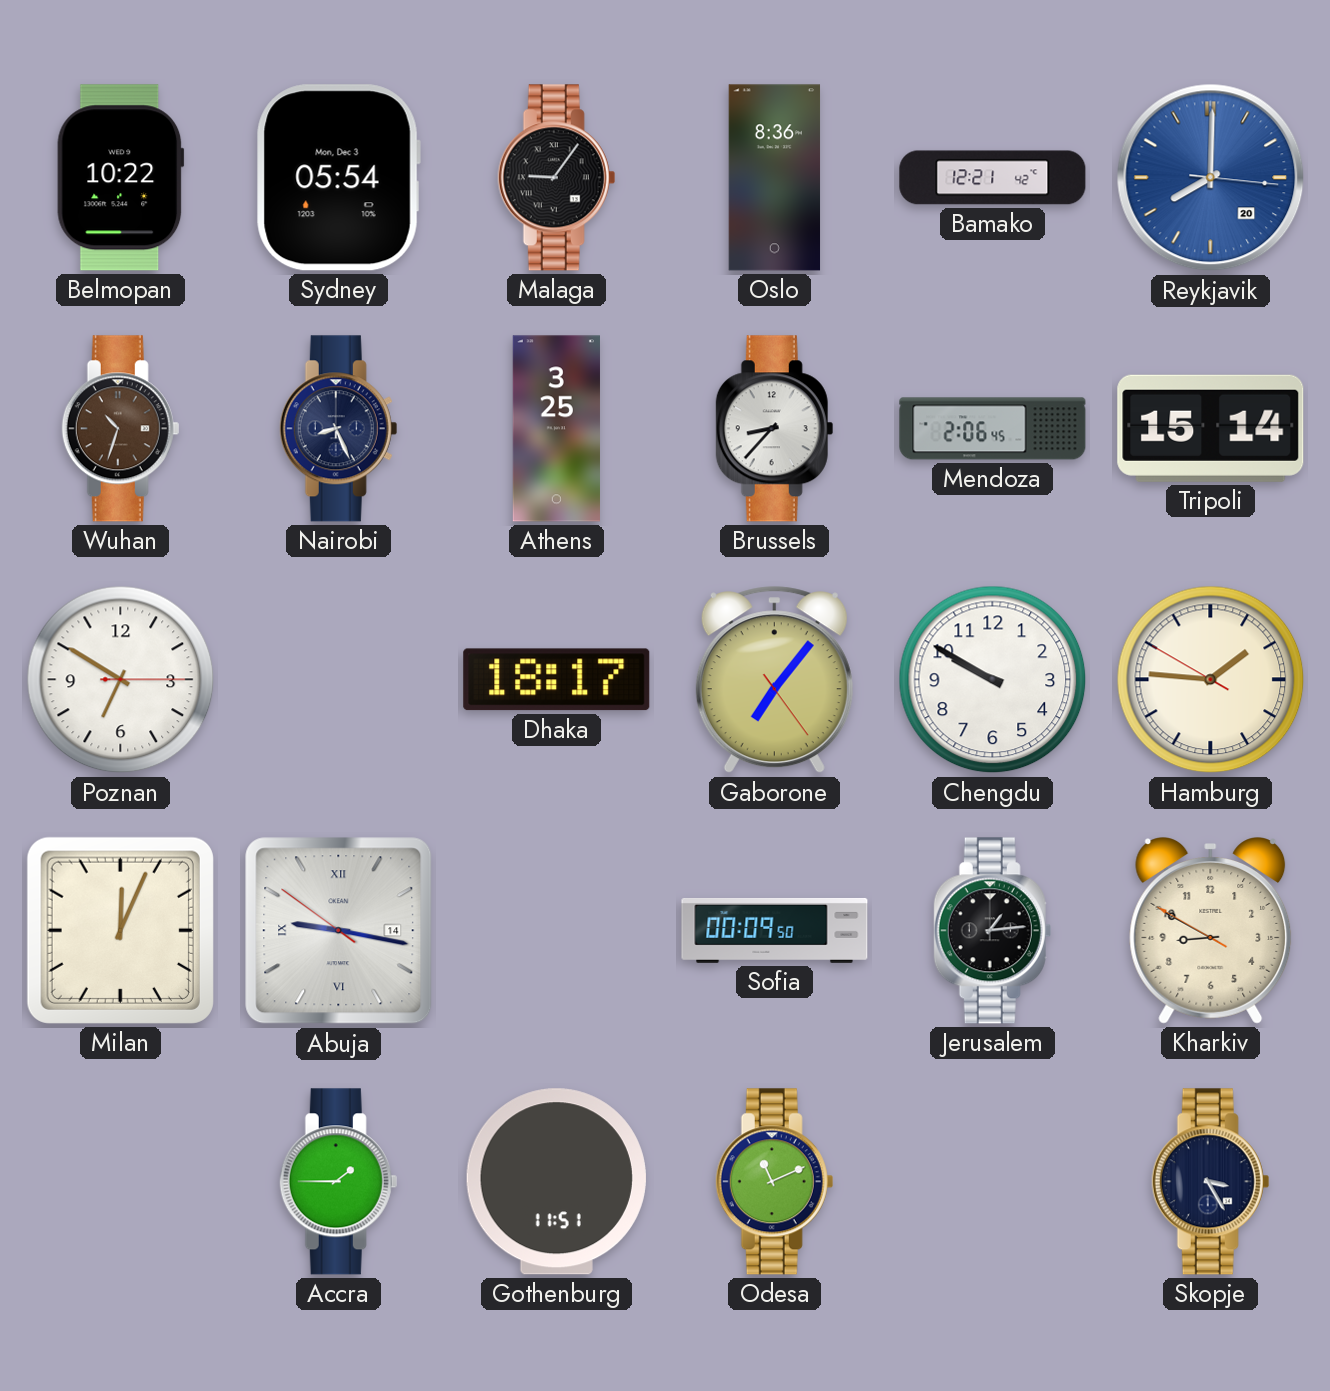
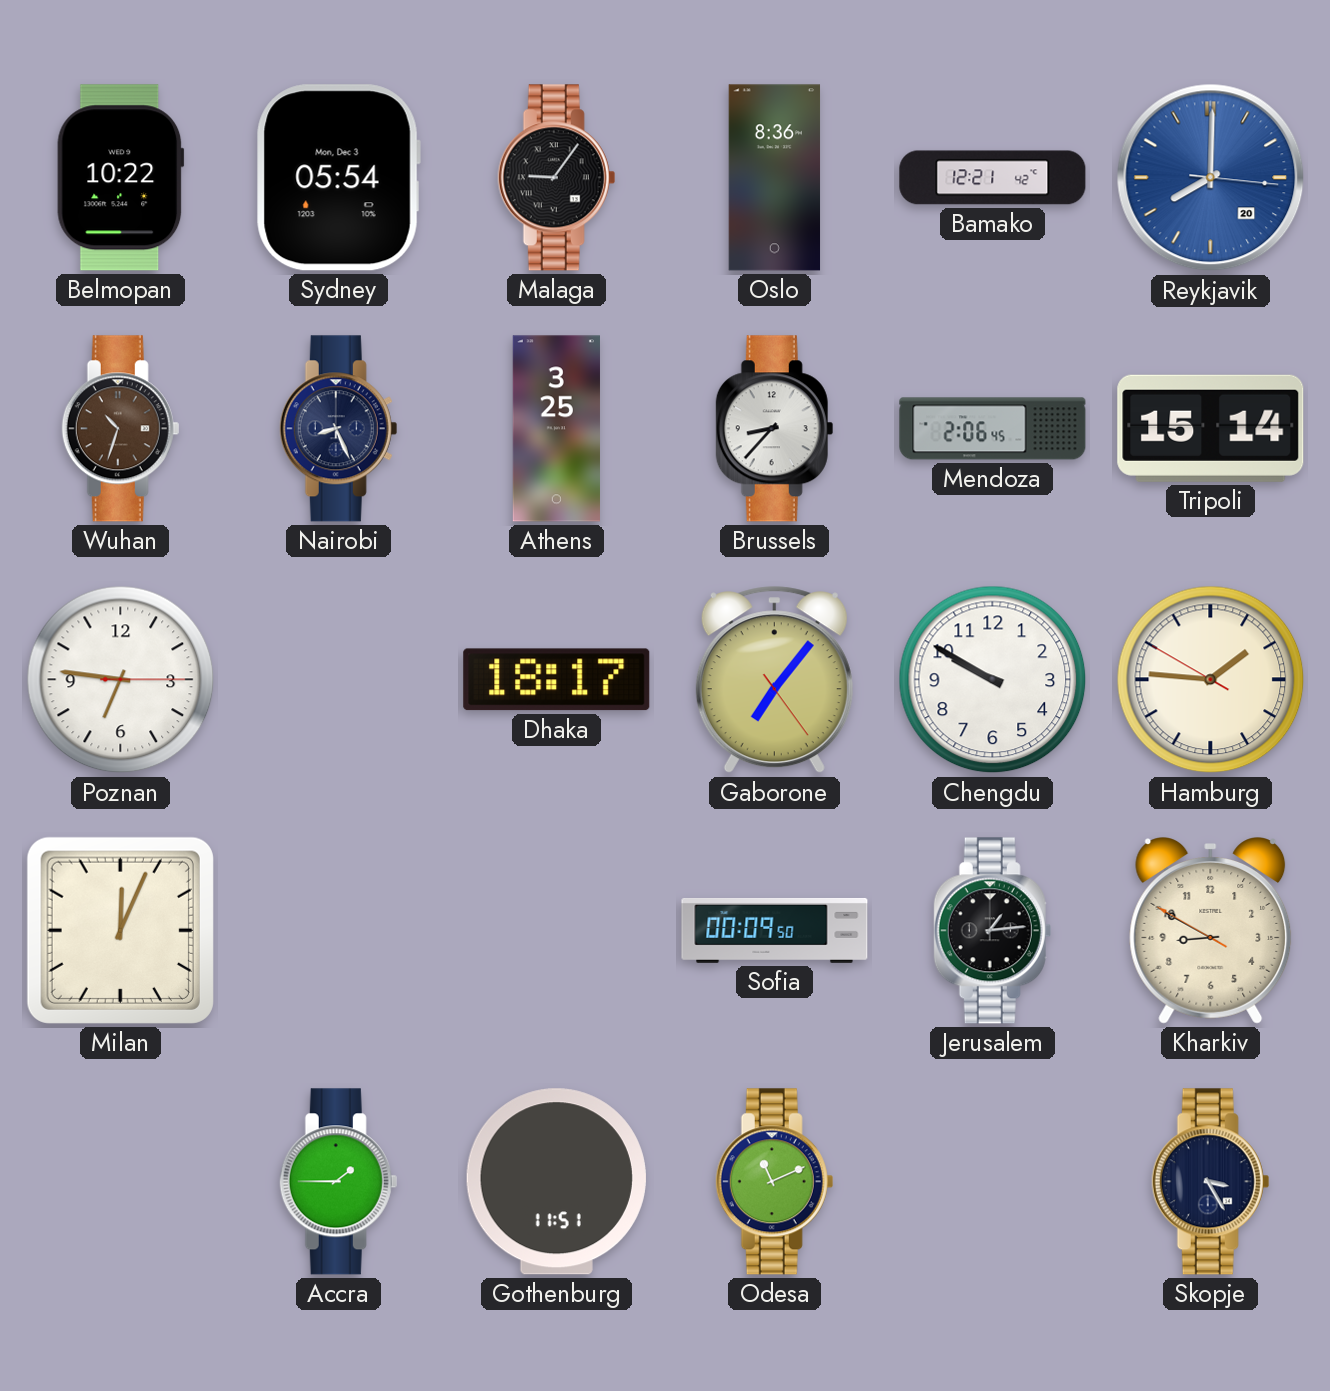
Poznan: 6:50 -> 6:46 (121, 680)
Abuja: 9:16 -> none (339, 931)
